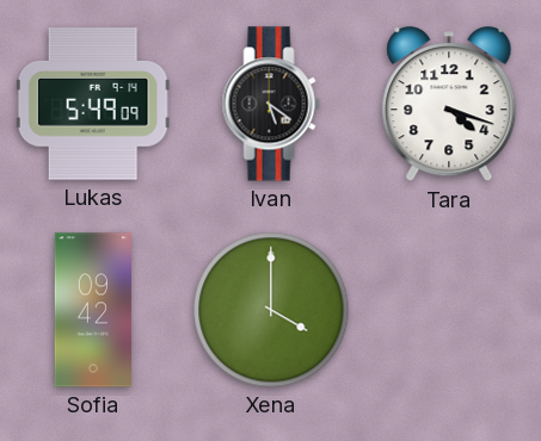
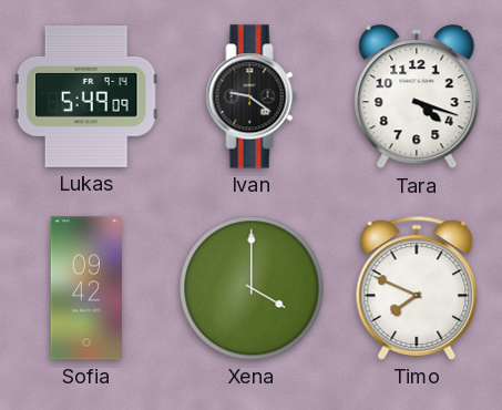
Ivan: 5:21 -> 9:21 (252, 96)
Timo: none -> 7:49 (417, 288)
